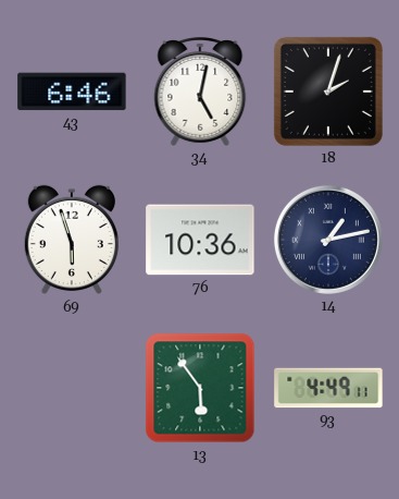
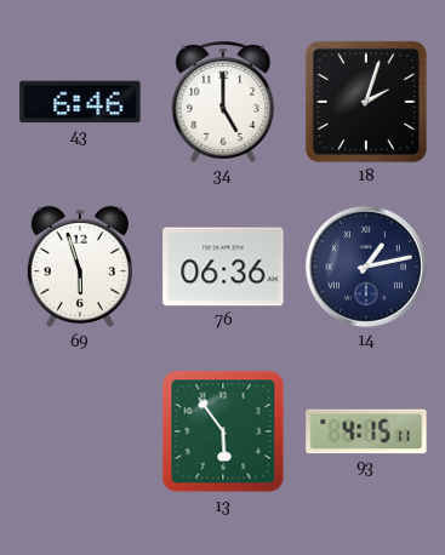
34: 5:02 -> 5:00 (223, 103)
76: 10:36 -> 06:36 (223, 267)
93: 4:49 -> 4:15 (366, 431)
